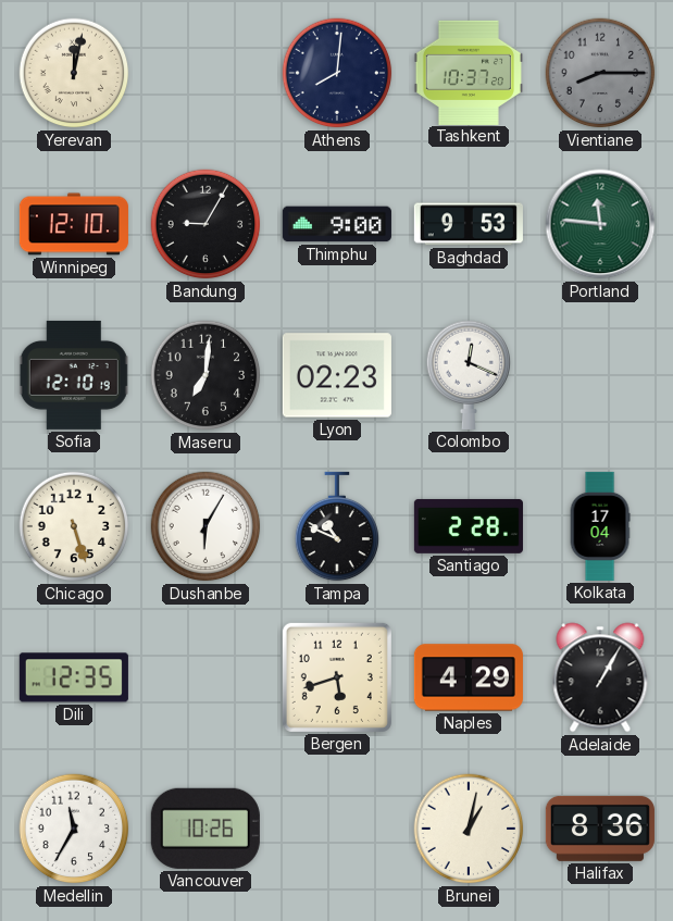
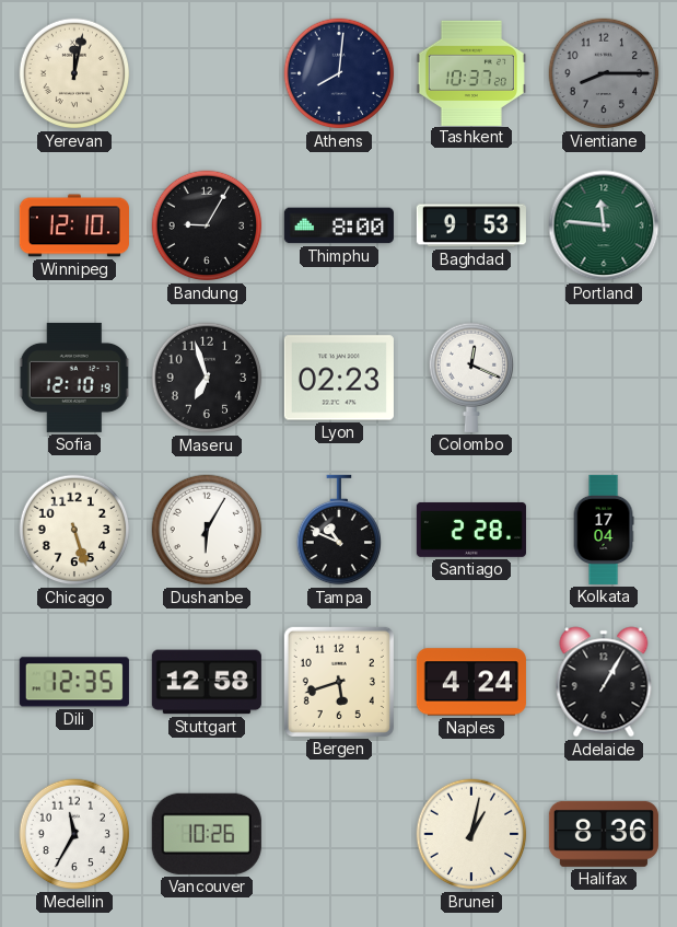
Thimphu: 9:00 -> 8:00 (339, 225)
Maseru: 7:01 -> 6:57 (207, 378)
Stuttgart: none -> 12:58 (207, 682)
Naples: 4:29 -> 4:24 (471, 682)
